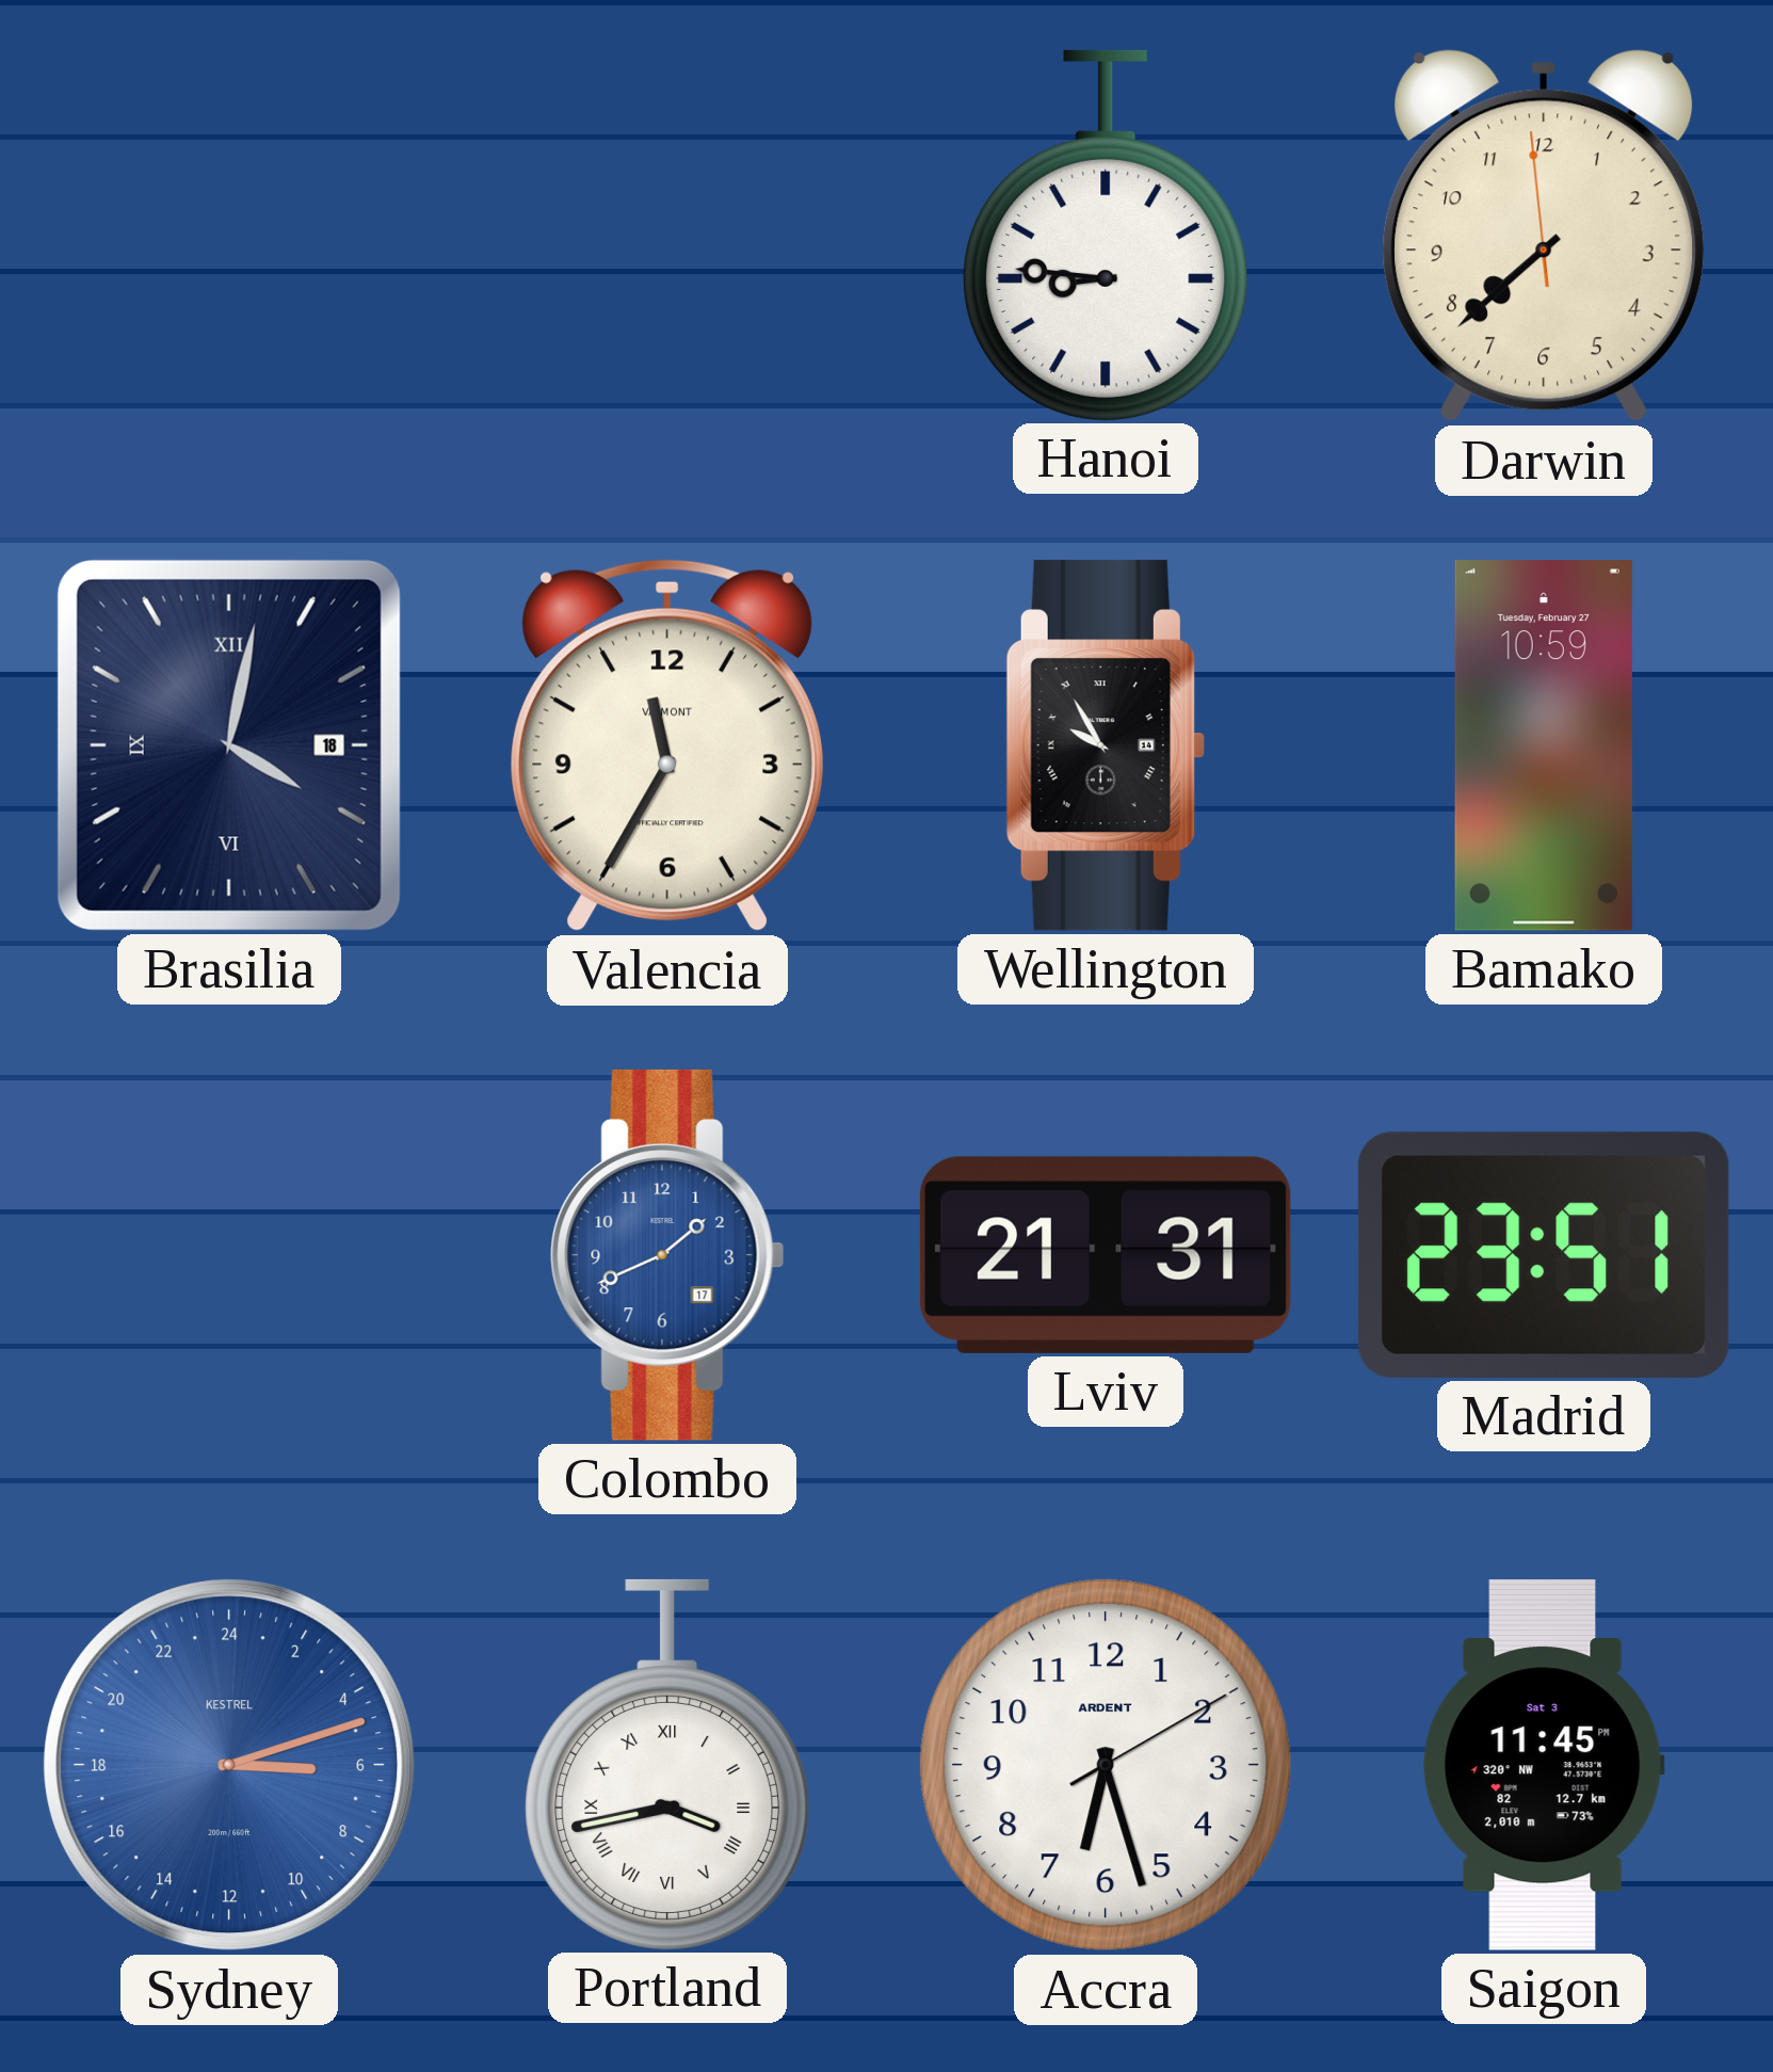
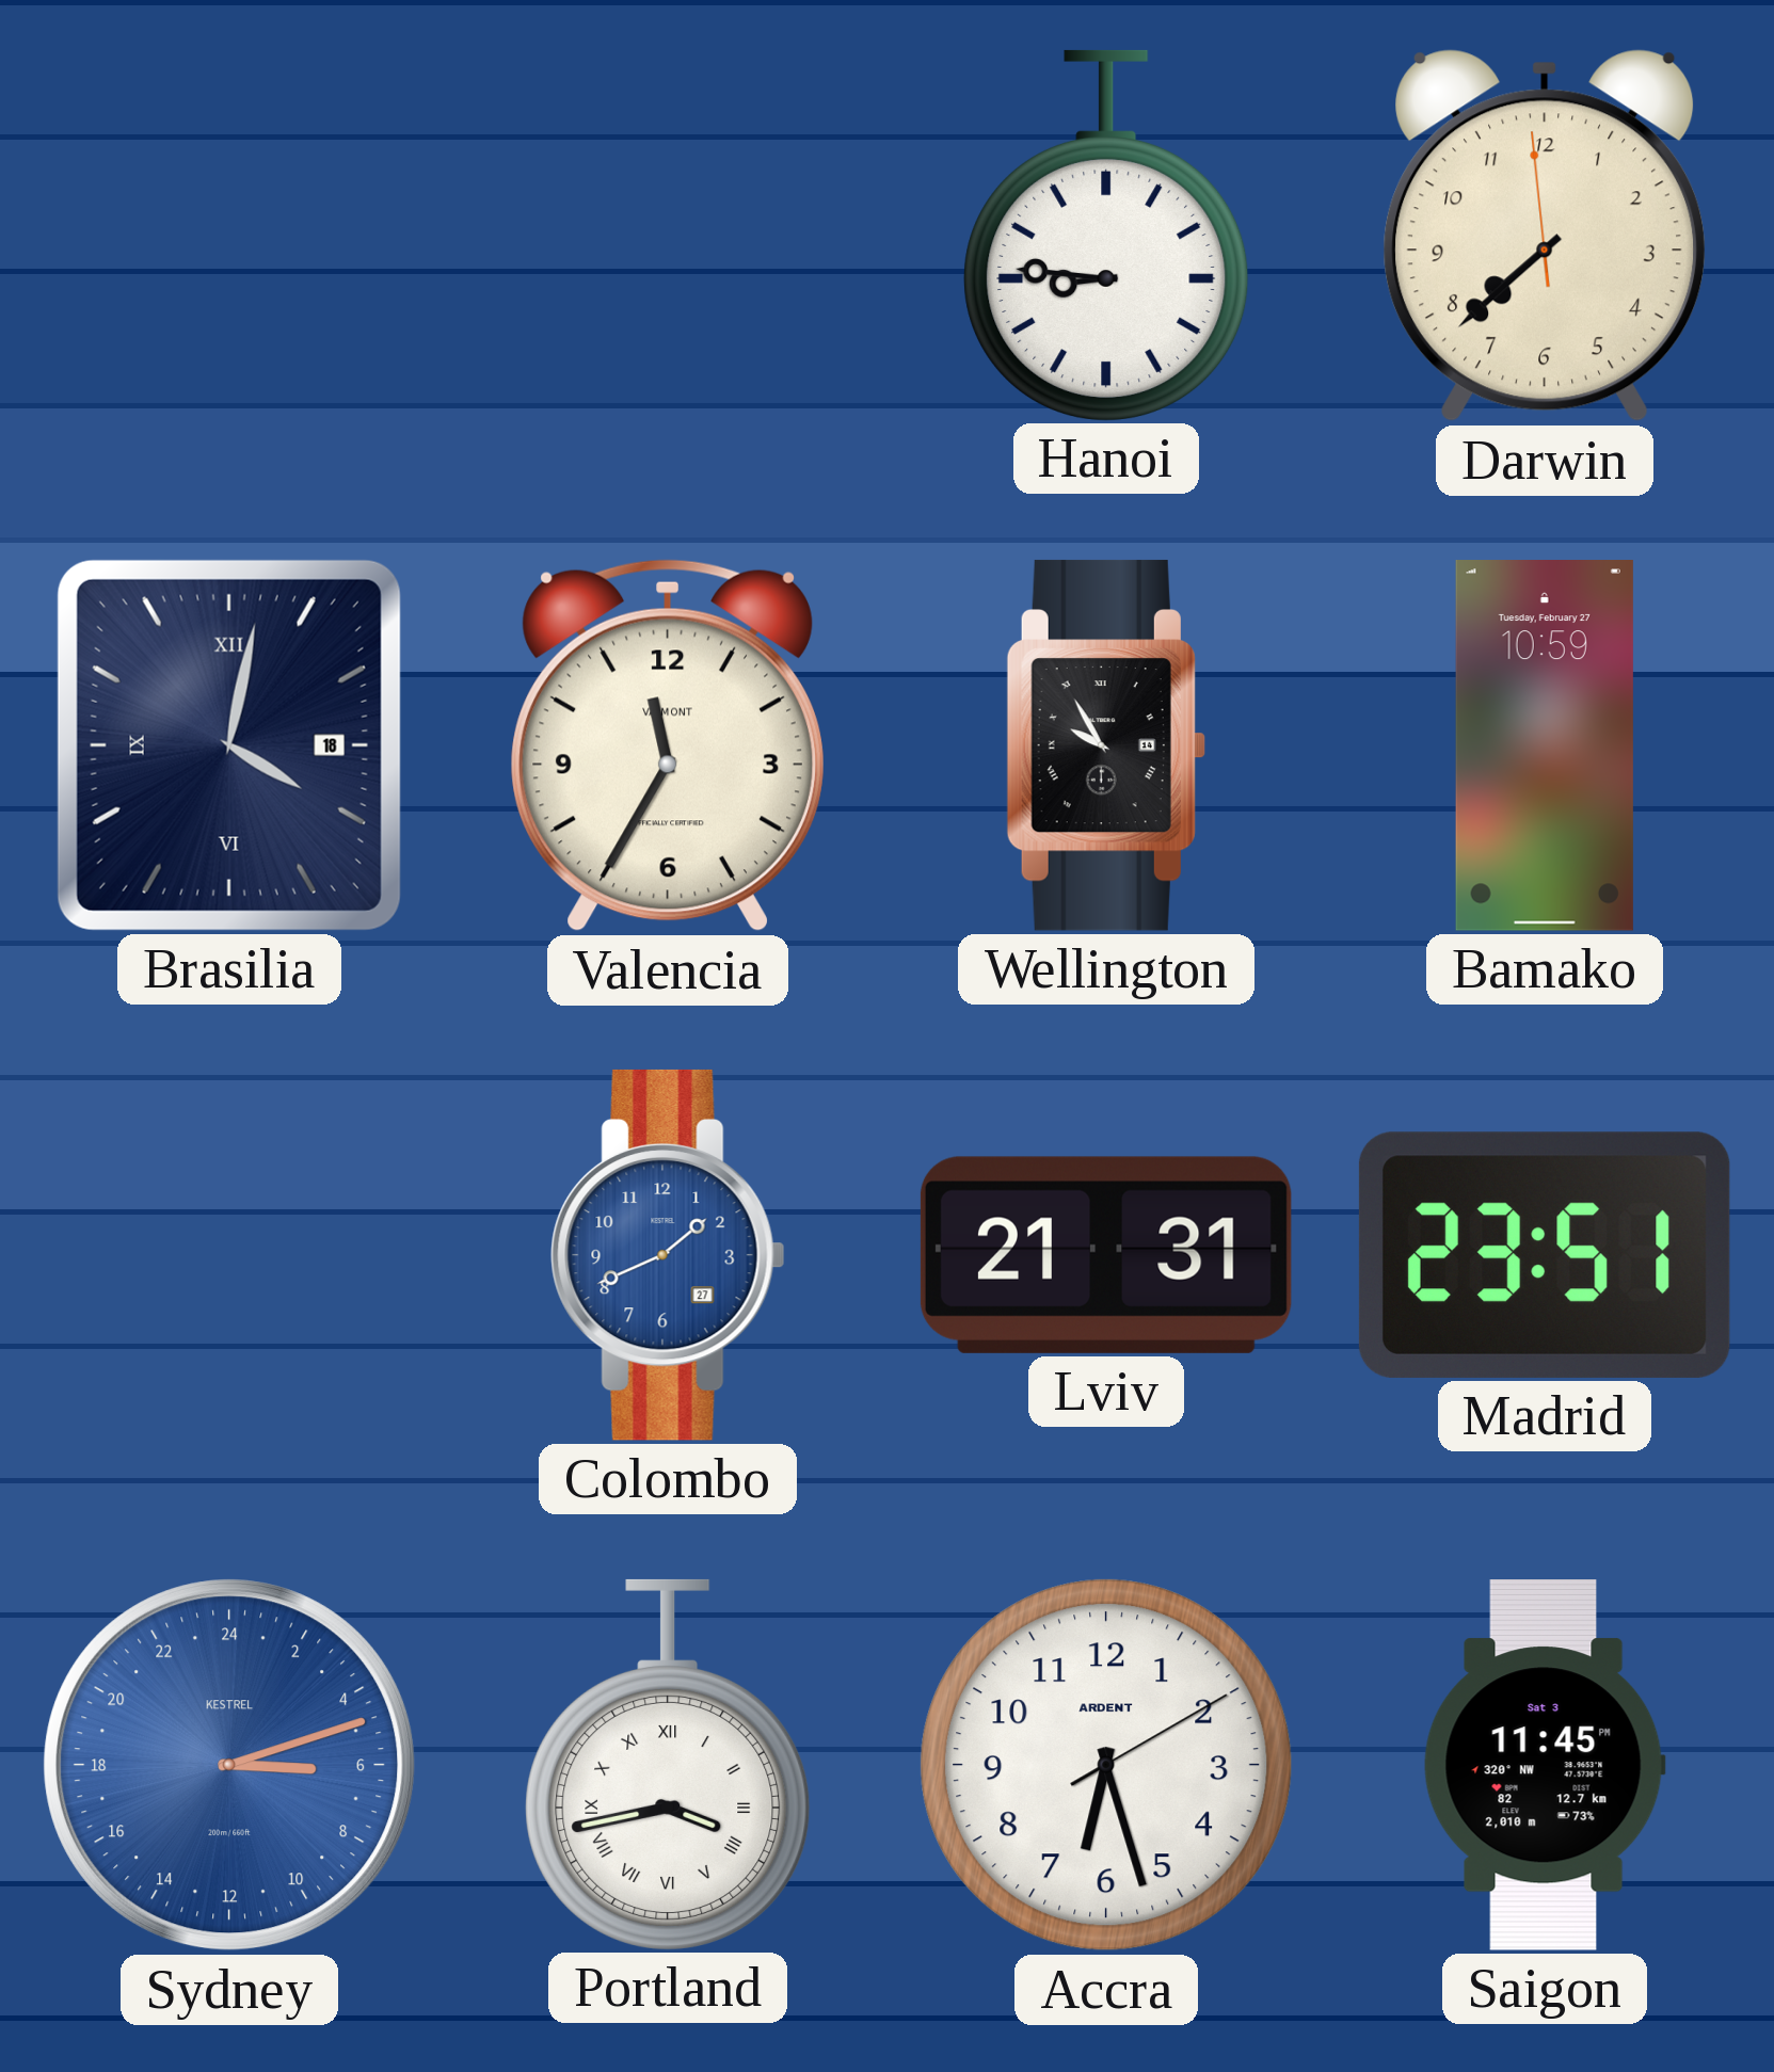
Colombo date: 17 -> 27 (668, 1255)
